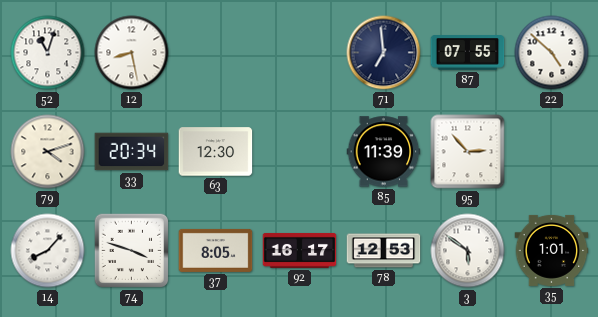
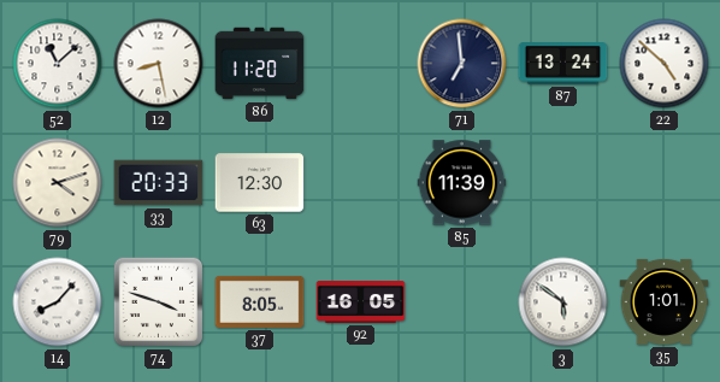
52: 11:03 -> 11:08 (58, 64)
86: none -> 11:20 (260, 64)
87: 07:55 -> 13:24 (563, 64)
33: 20:34 -> 20:33 (159, 183)
95: 2:53 -> none (468, 152)
92: 16:17 -> 16:05 (361, 301)
78: 12:53 -> none (384, 251)
